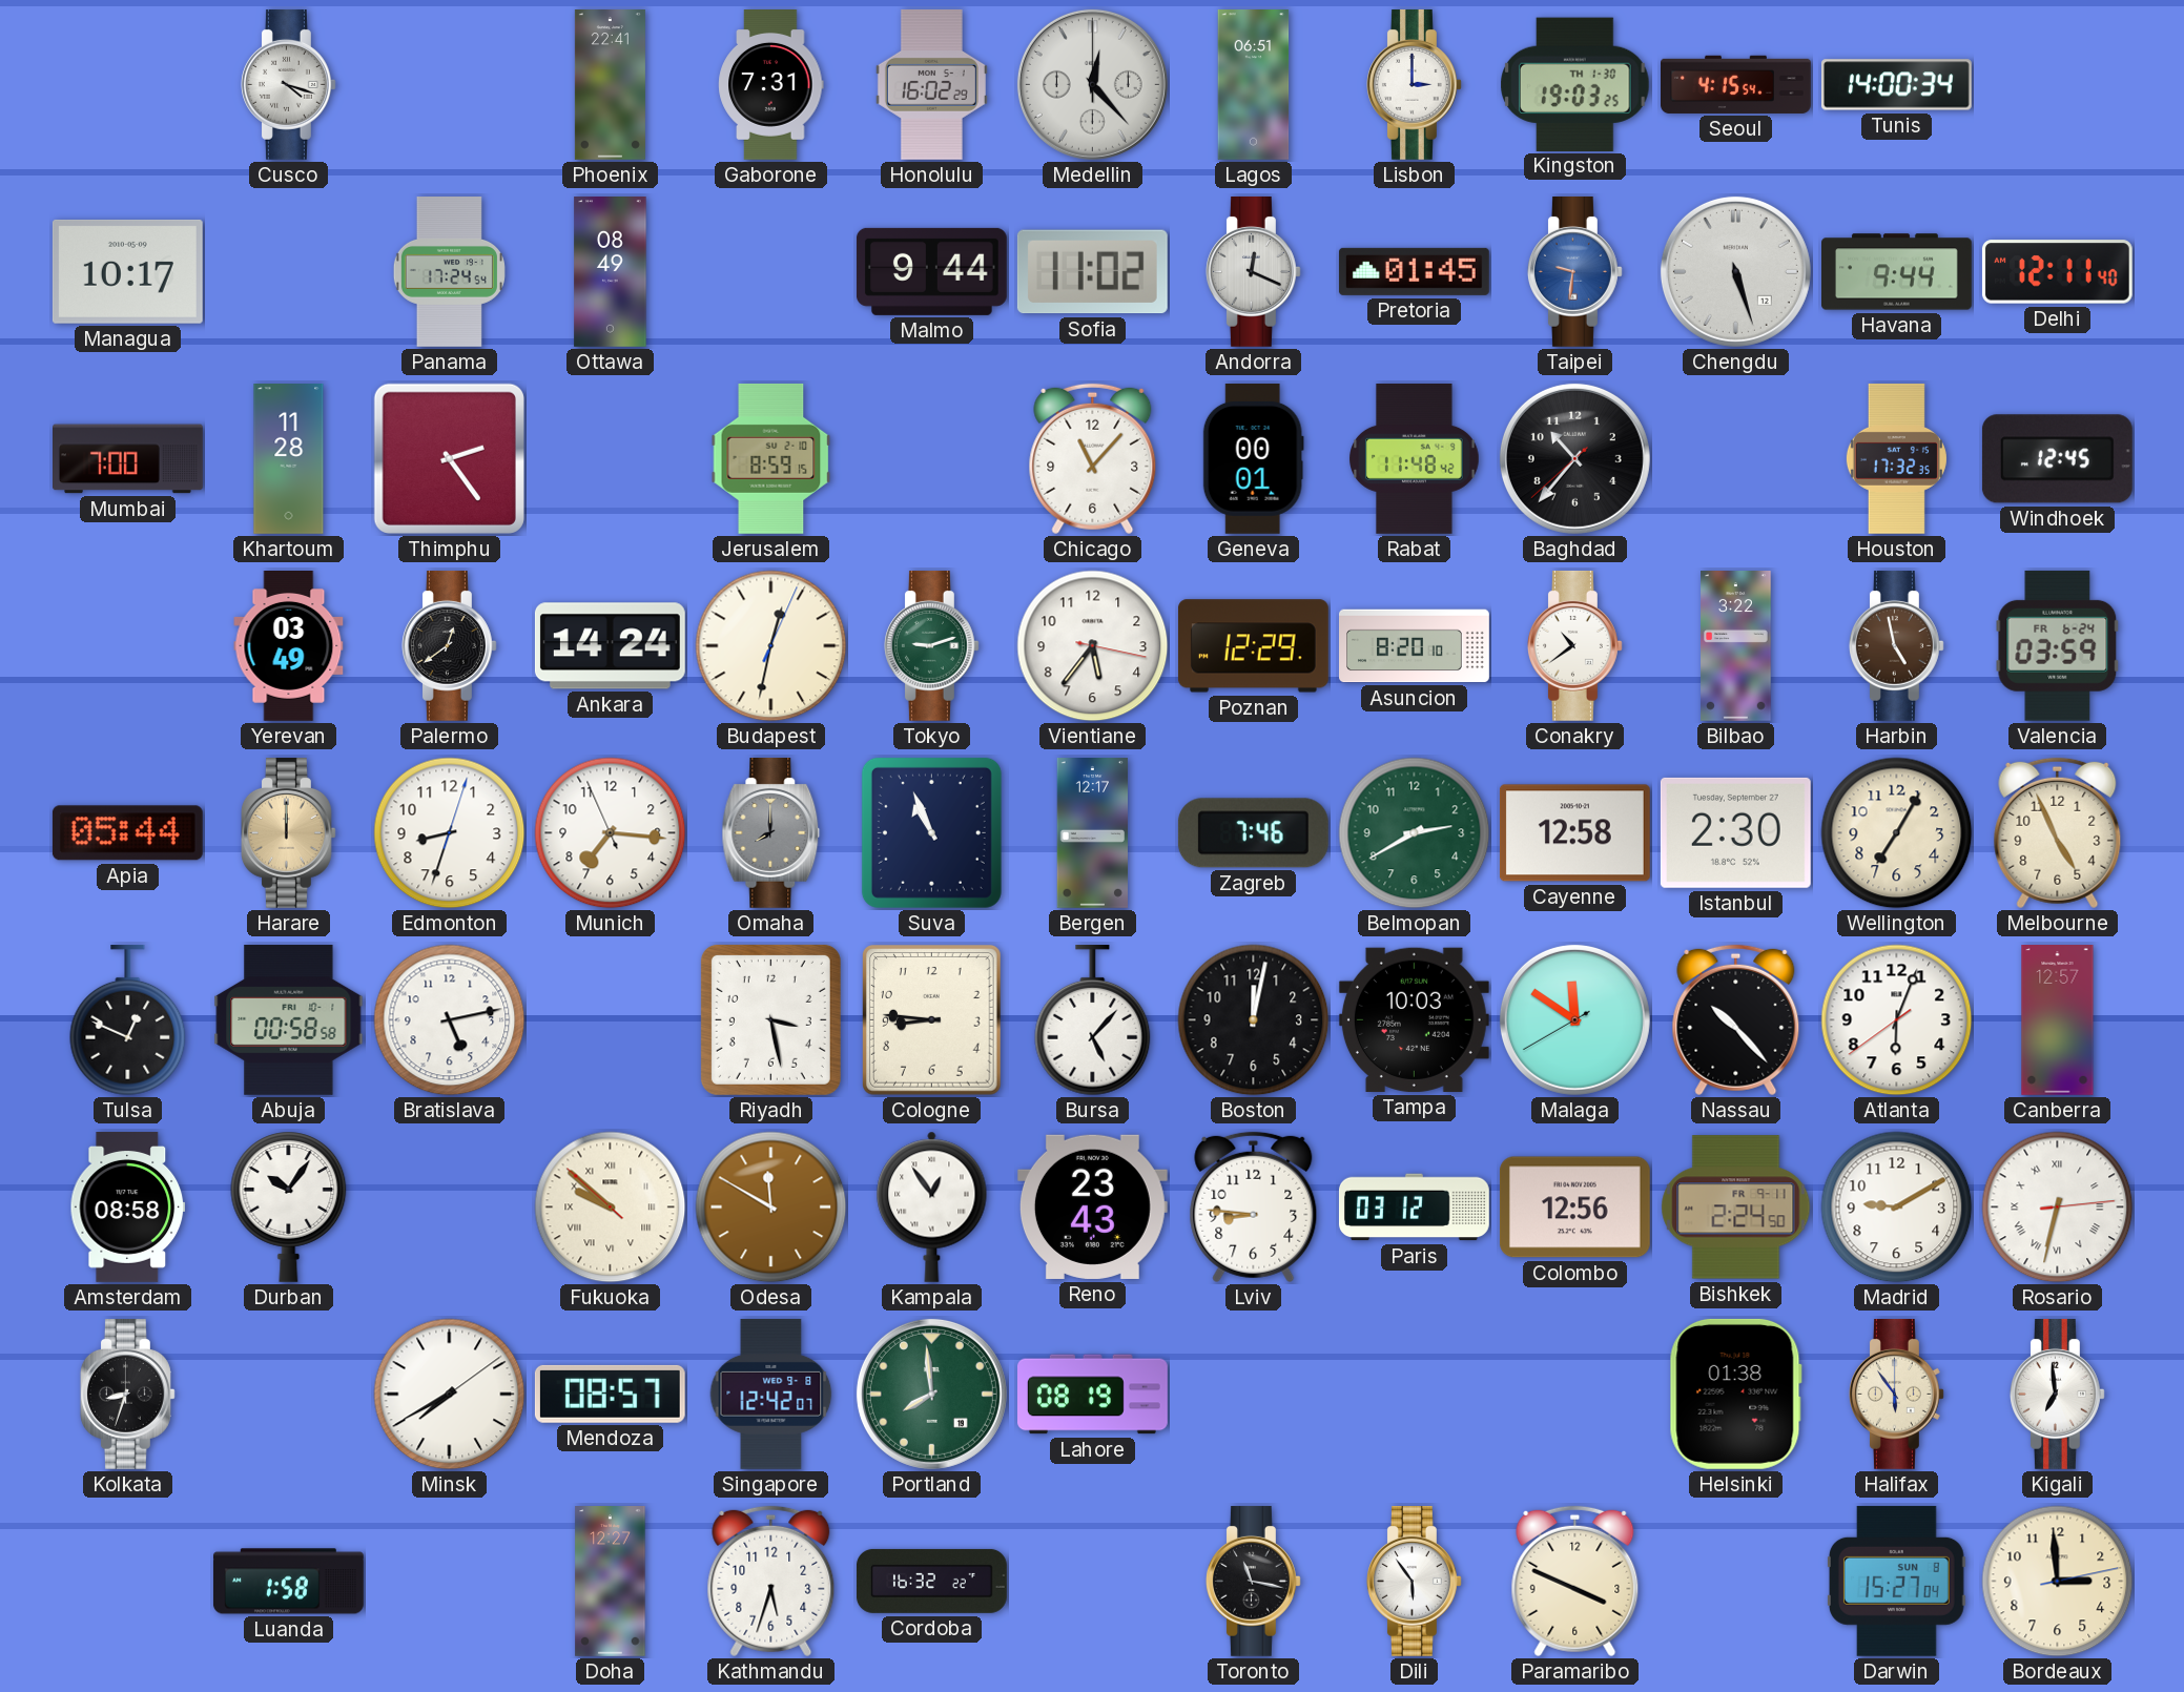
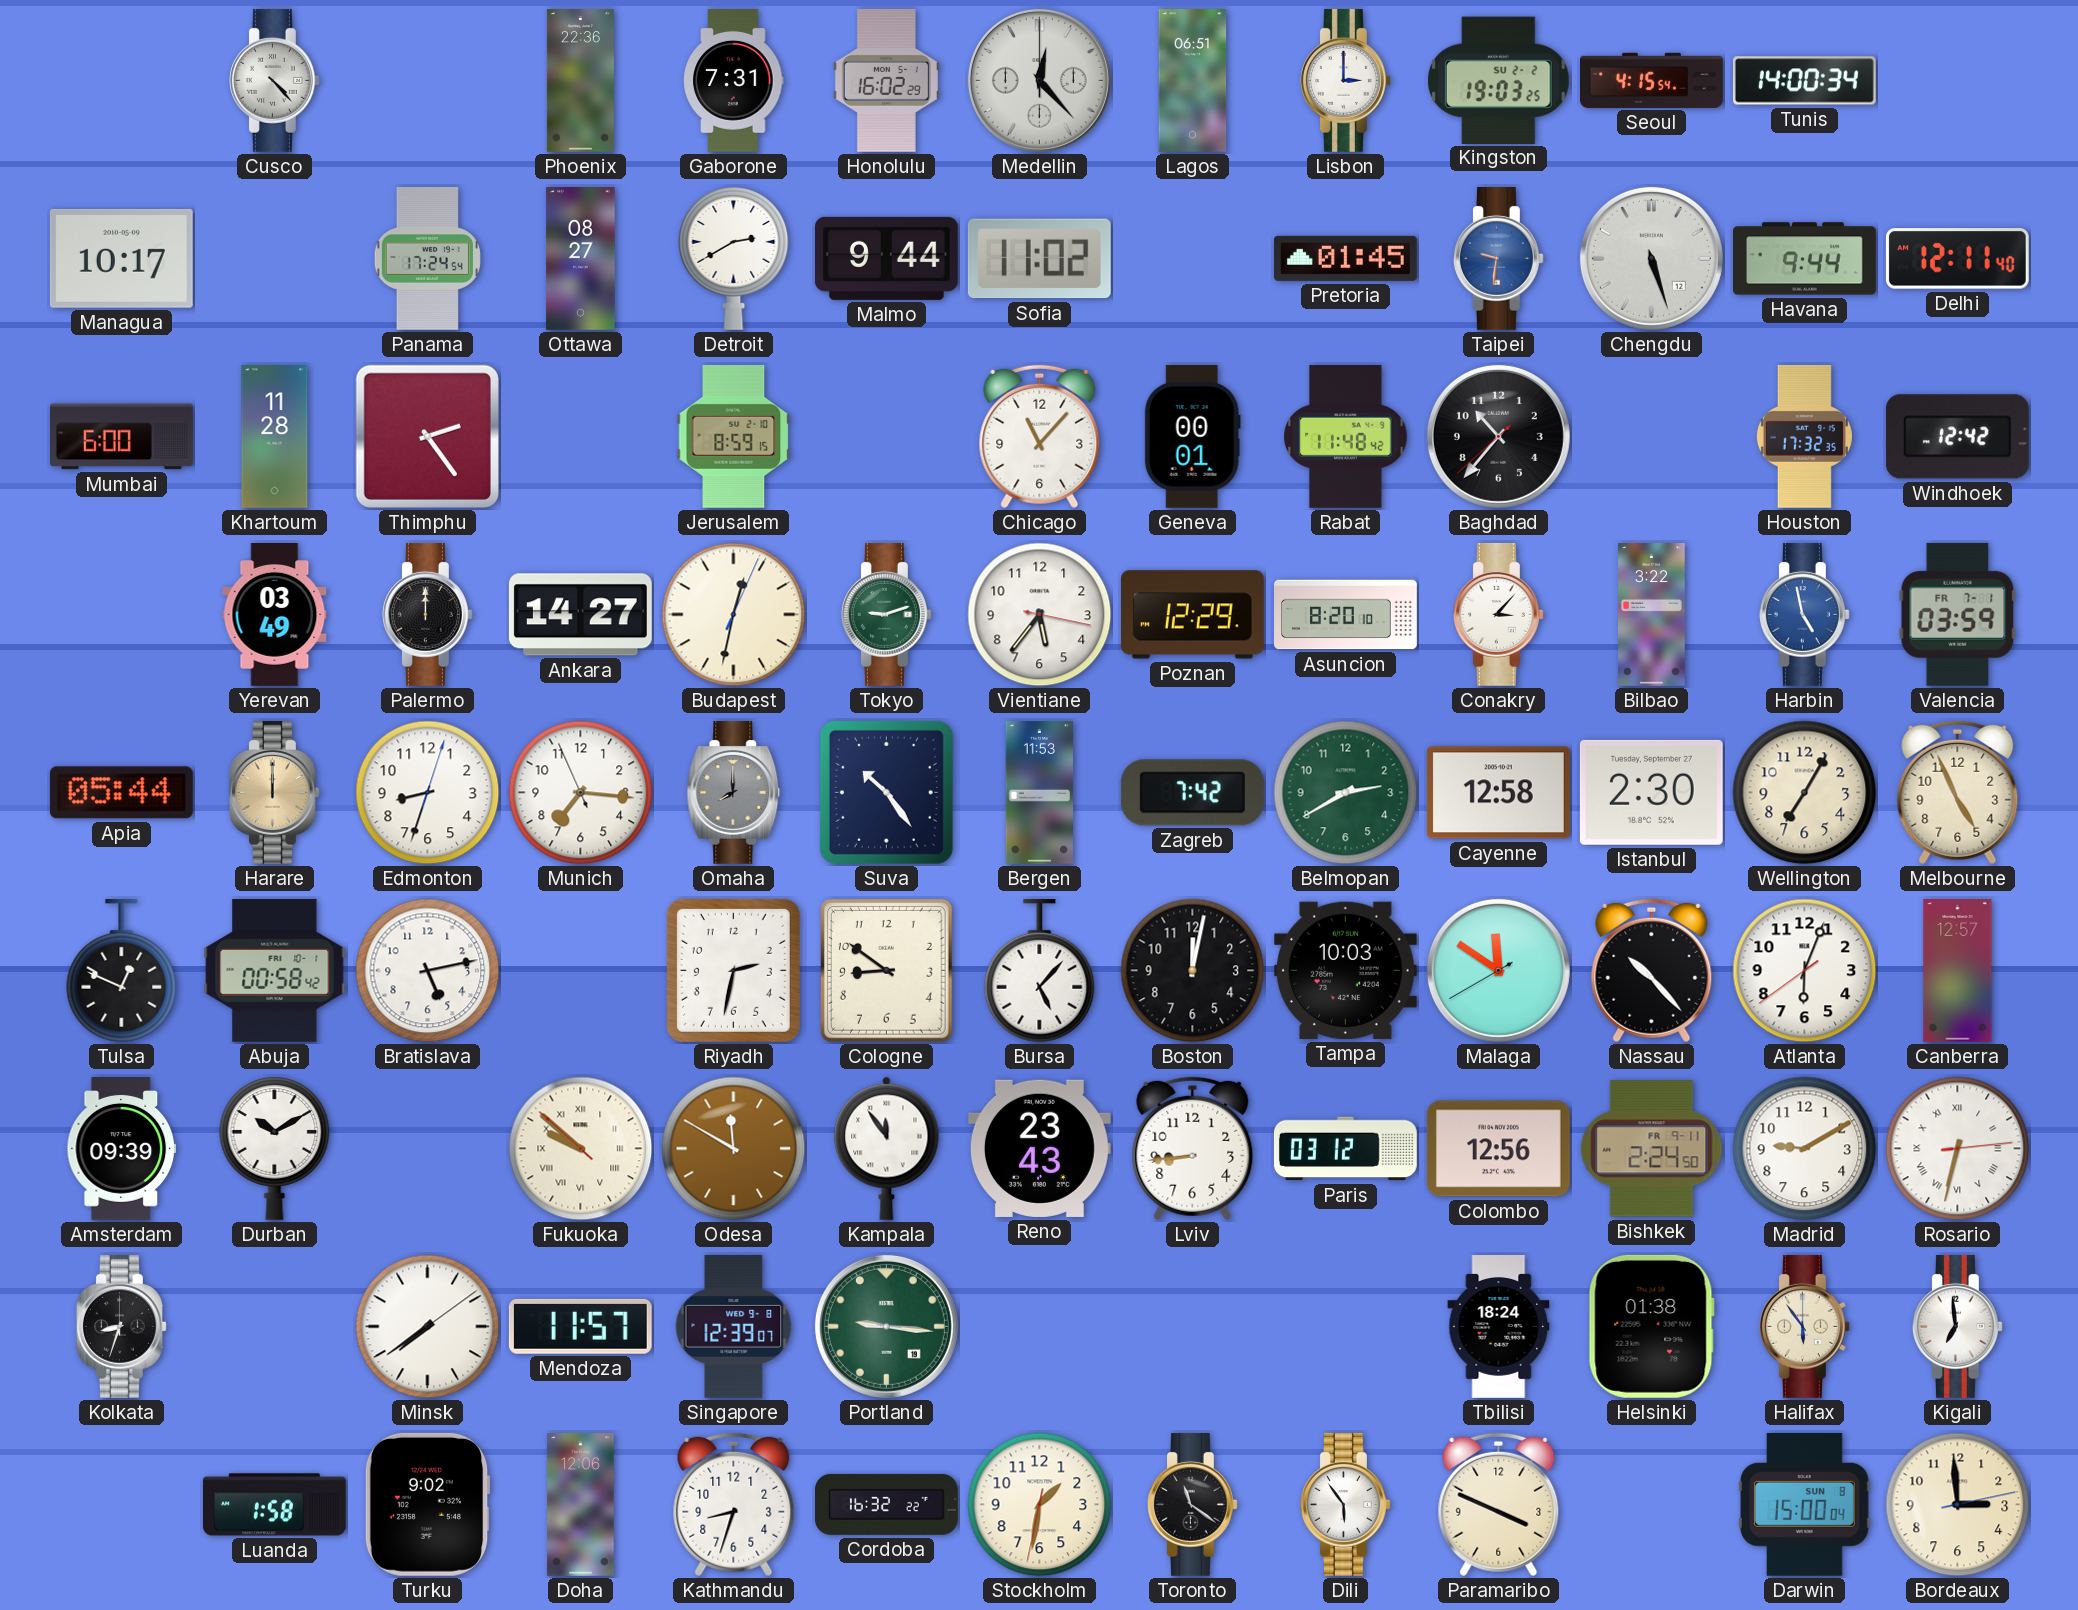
Cusco: 4:18 -> 4:23 (274, 80)
Phoenix: 22:41 -> 22:36 (580, 81)
Kingston date: TH 1-30 -> SU 2-2 (1499, 80)
Ottawa: 08:49 -> 08:27 (581, 259)
Detroit: none -> 2:40 (734, 258)
Andorra: 12:19 -> none (1253, 271)
Mumbai: 7:00 -> 6:00 (122, 437)
Windhoek: 12:45 -> 12:42 (1957, 437)
Palermo: 12:39 -> 12:00 (427, 614)
Ankara: 14:24 -> 14:27 (580, 615)
Conakry: 10:39 -> 3:07 (1498, 614)
Harbin dial: brown -> blue (1804, 614)
Valencia date: FR 6-24 -> FR 7-1 (1958, 614)
Suva: 10:56 -> 10:24 (886, 792)
Bergen: 12:17 -> 11:53 (1040, 793)
Zagreb: 7:46 -> 7:42 (1192, 793)
Abuja: 00:58:58 -> 00:58:42 (275, 970)
Riyadh: 3:28 -> 2:32 (733, 970)
Cologne: 8:46 -> 8:51 (887, 971)
Amsterdam: 08:58 -> 09:39 (122, 1149)
Durban: 10:06 -> 10:10 (275, 1148)
Kampala: 12:54 -> 11:54 (887, 1148)
Lviv: 8:46 -> 8:44 (1193, 1149)
Minsk: 7:40 -> 7:39 (428, 1327)
Mendoza: 08:57 -> 11:57 (580, 1326)
Singapore: 12:42 -> 12:39 (734, 1326)
Portland: 7:59 -> 9:16 (886, 1326)
Lahore: 08:19 -> none (1093, 1395)
Tbilisi: none -> 18:24 (1499, 1327)
Turku: none -> 9:02 (427, 1504)
Doha: 12:27 -> 12:06 (581, 1505)
Kathmandu: 5:33 -> 8:33 (734, 1505)
Stockholm: none -> 1:31 (1040, 1505)
Toronto: 11:17 -> 11:21 (1192, 1504)
Darwin: 15:27 -> 15:00 (1804, 1504)
